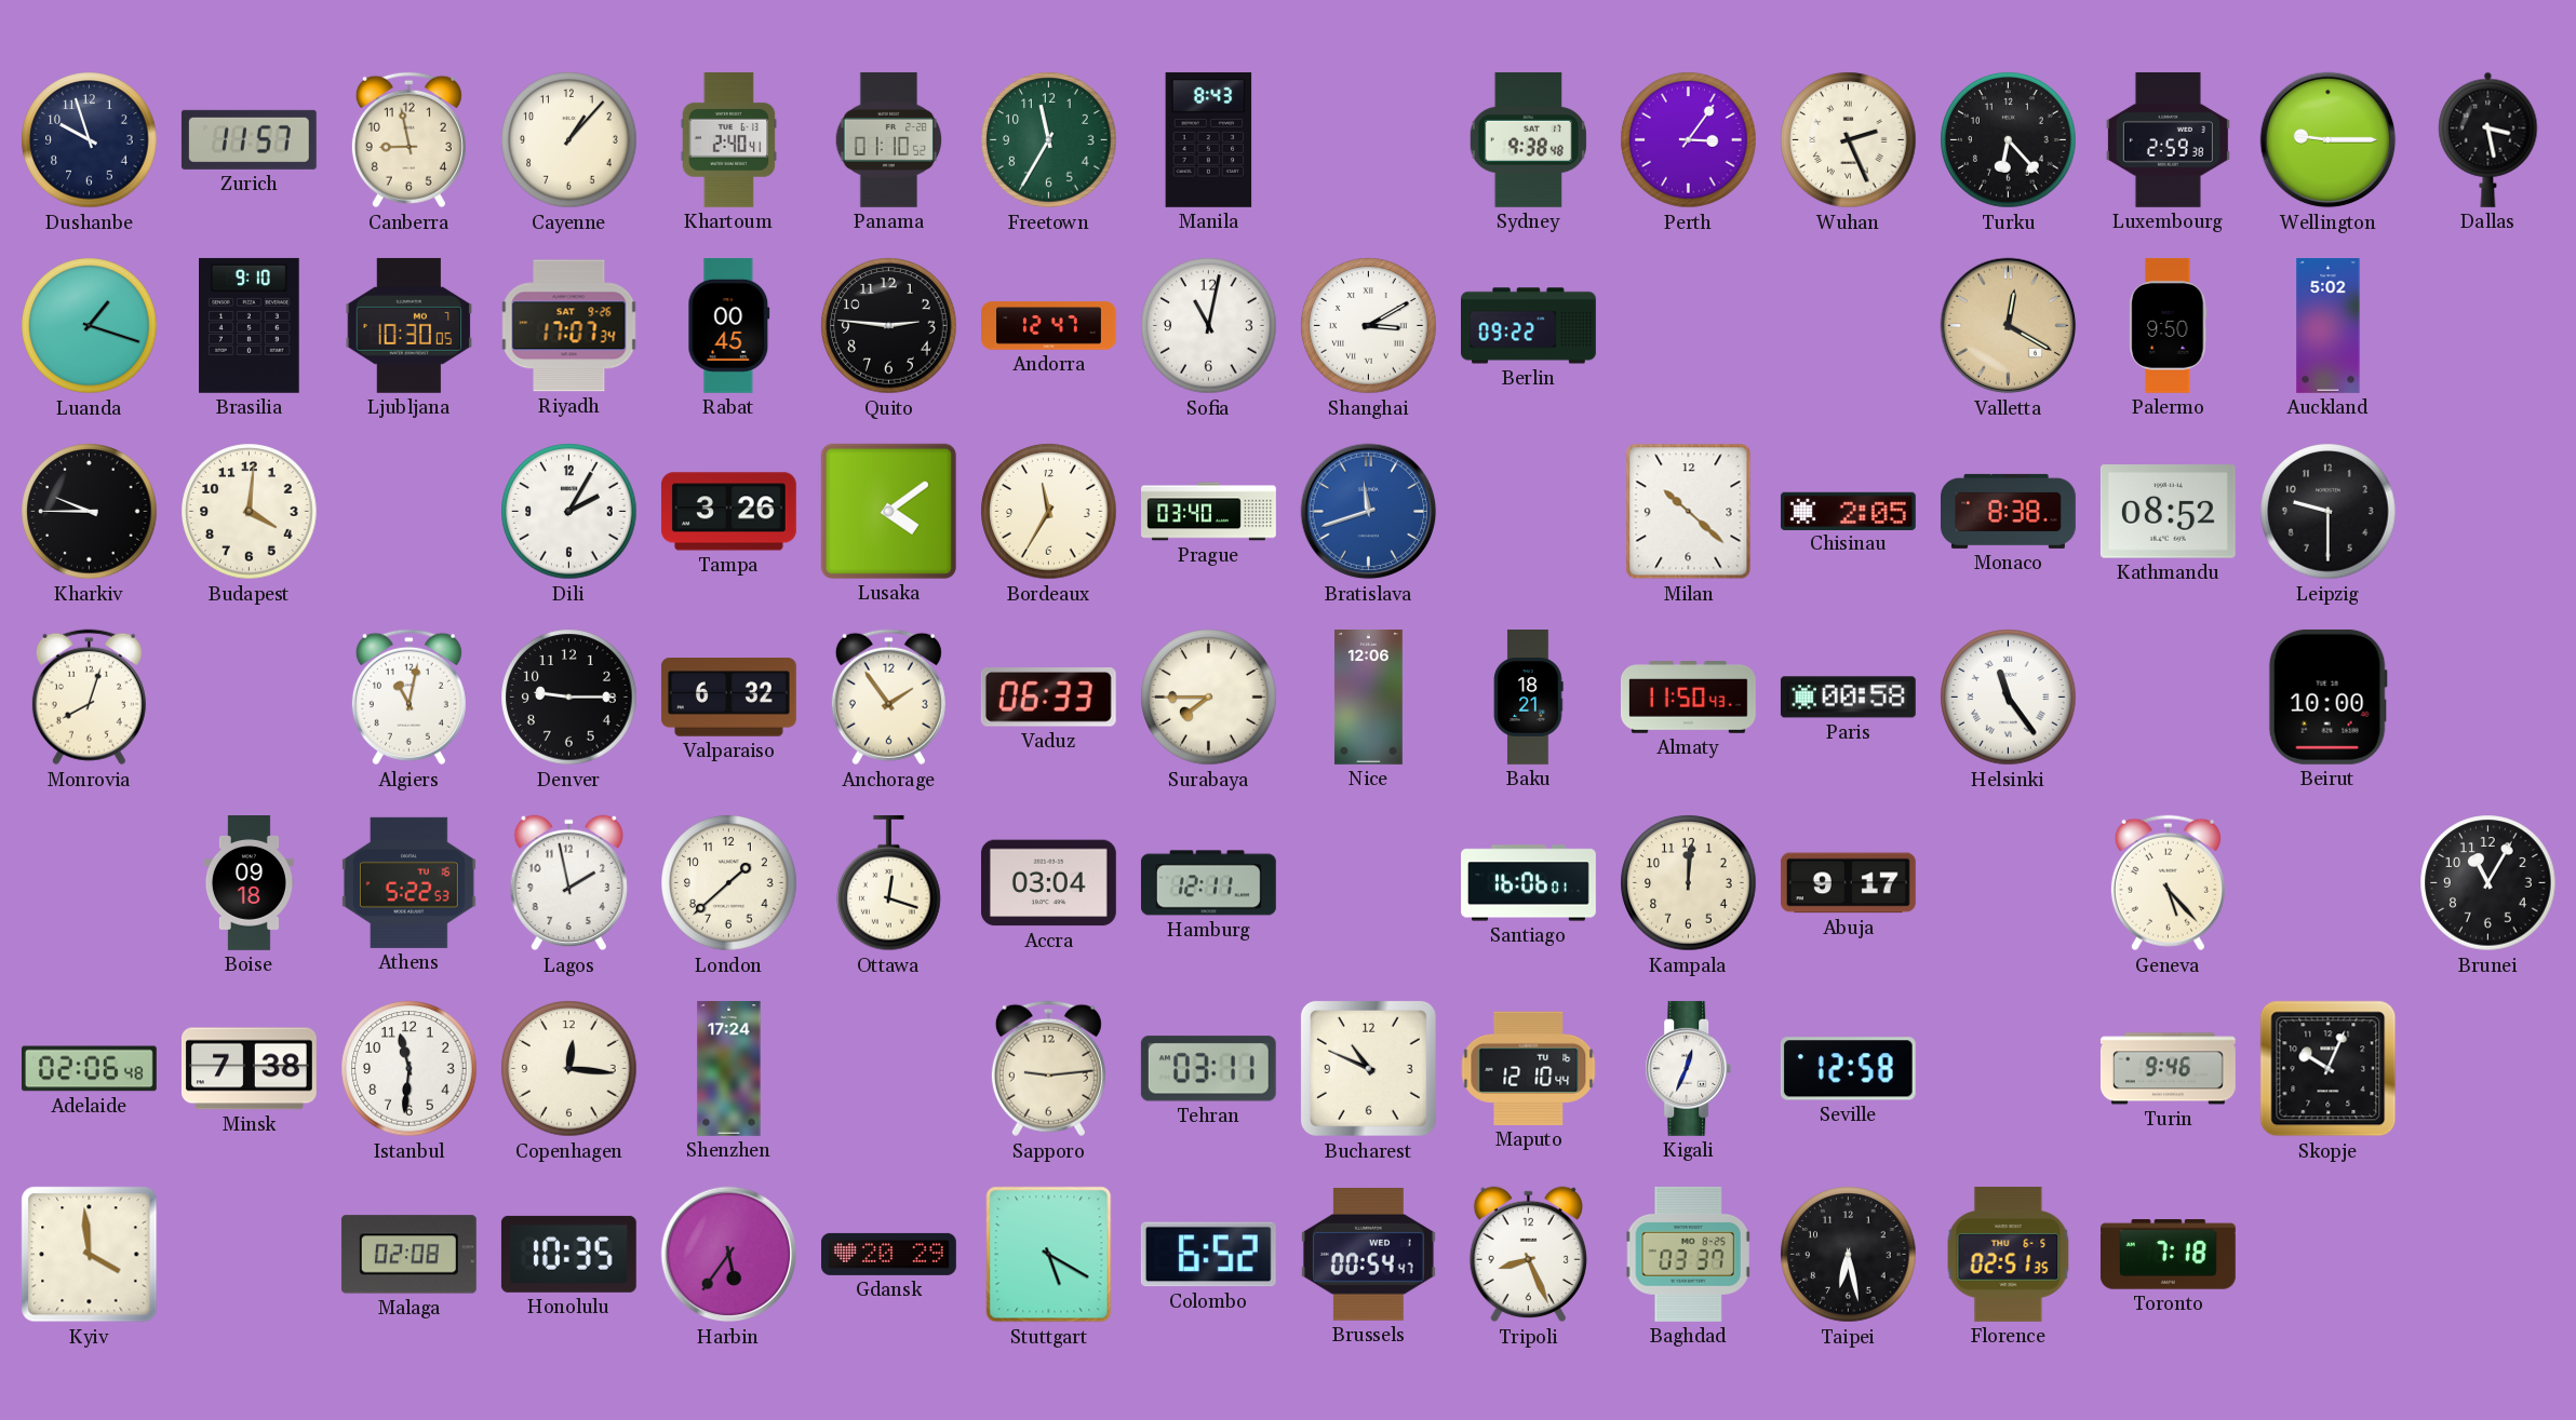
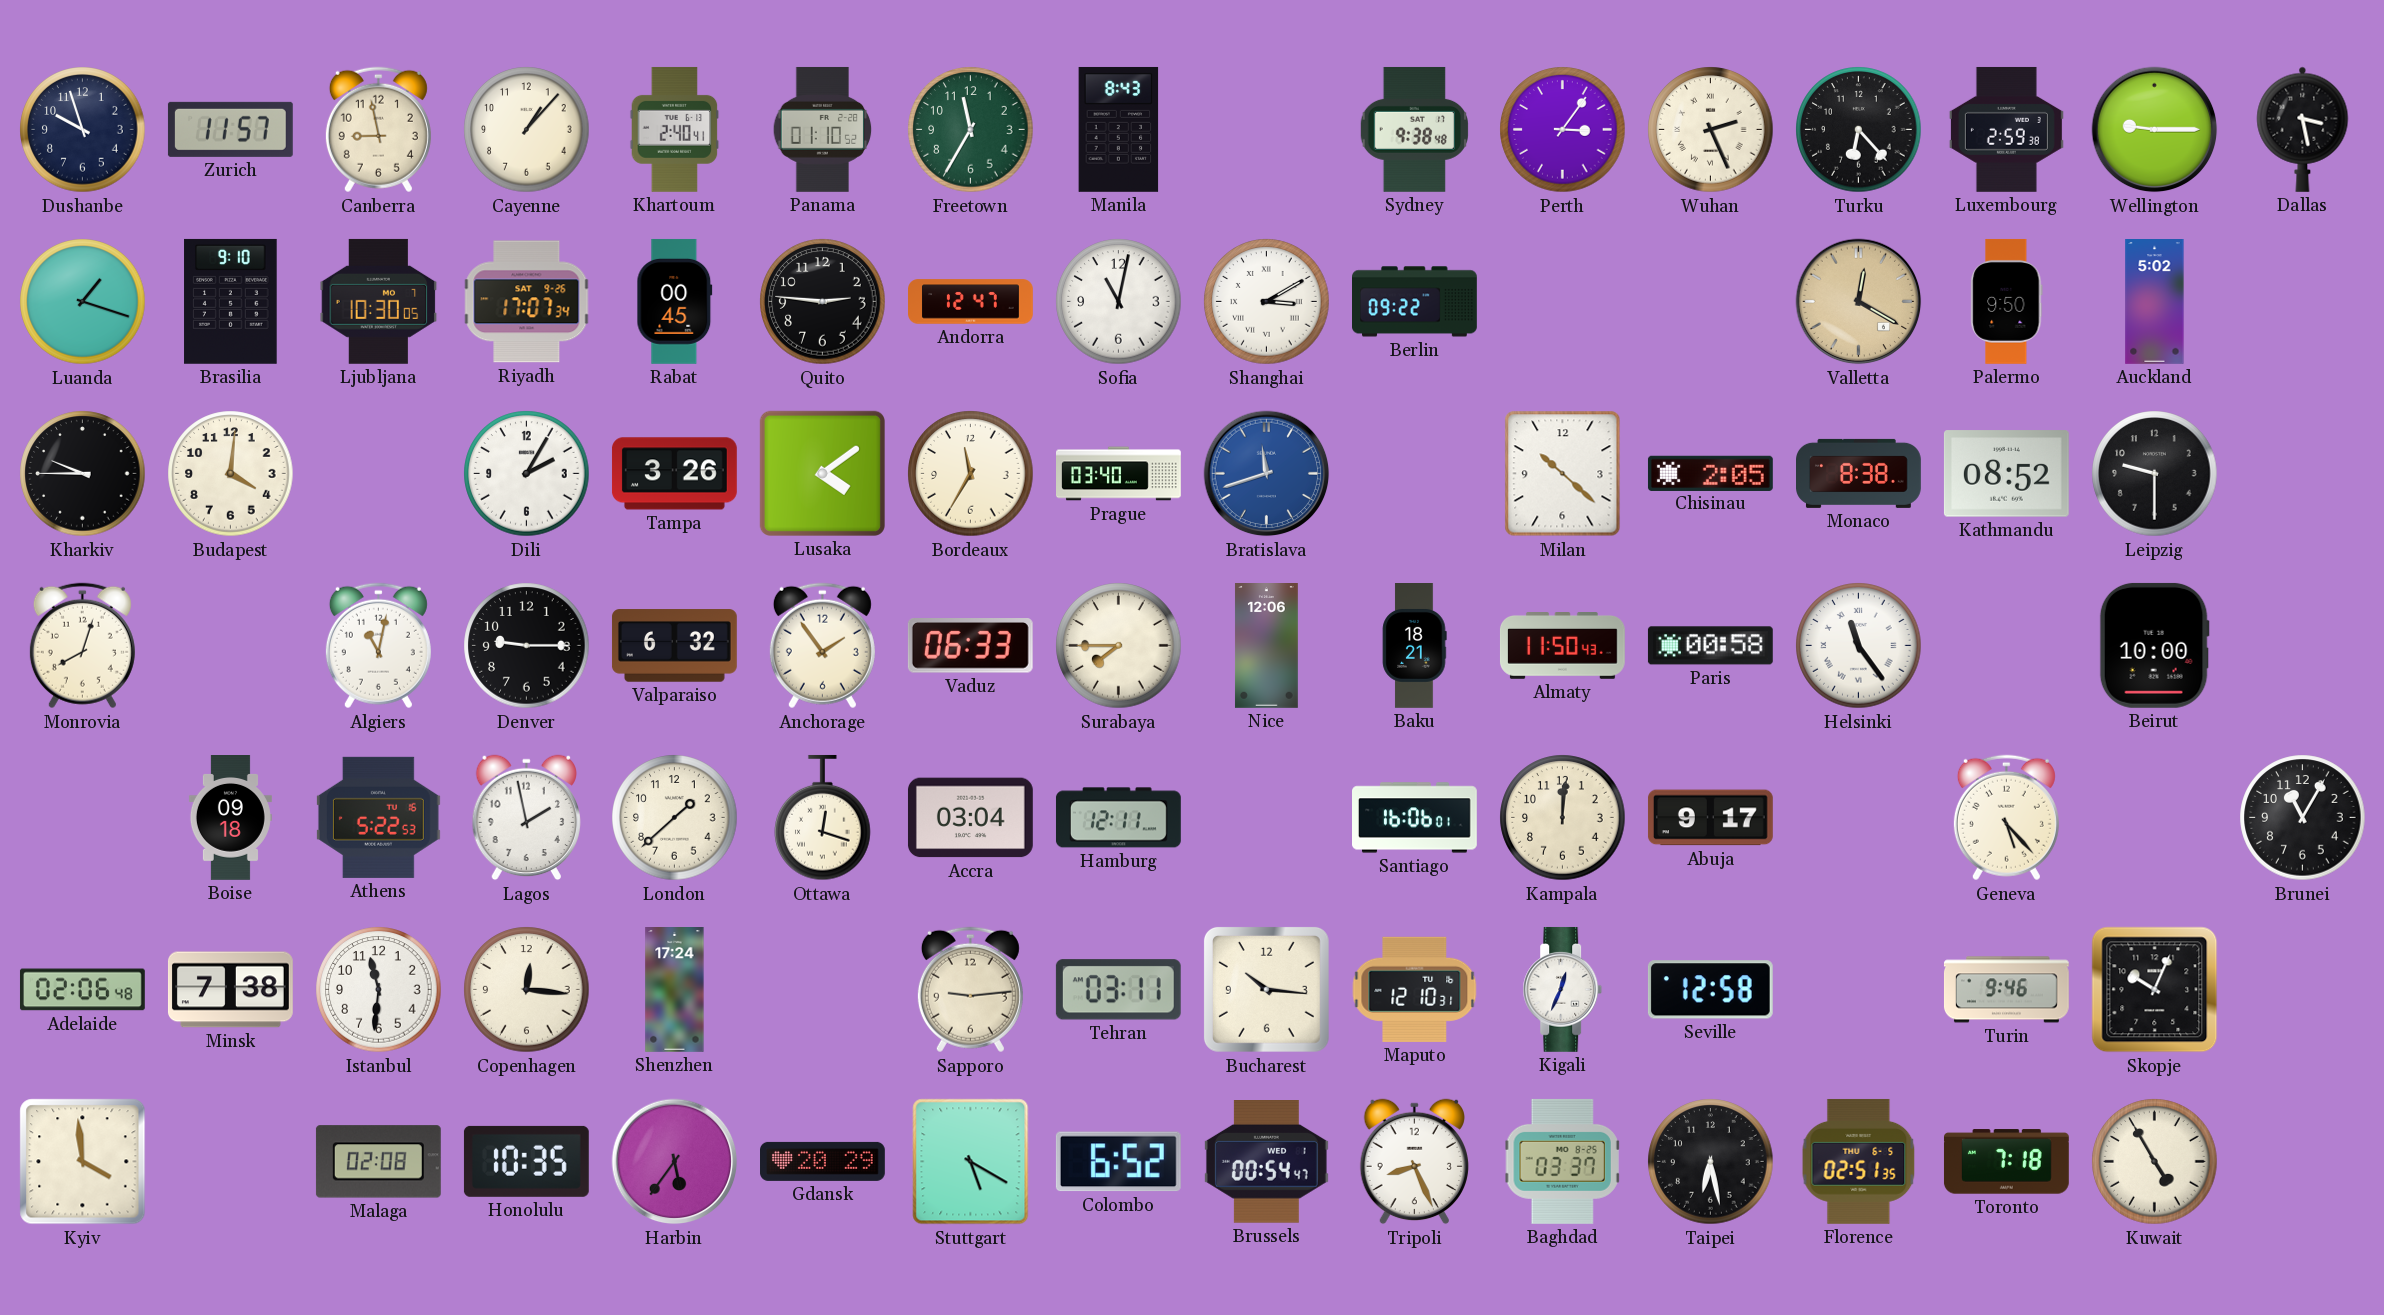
Bucharest: 10:49 -> 10:16 (1266, 989)
Maputo: 12:10:44 -> 12:10:31 (1415, 989)
Kuwait: none -> 4:55 (2155, 1162)
